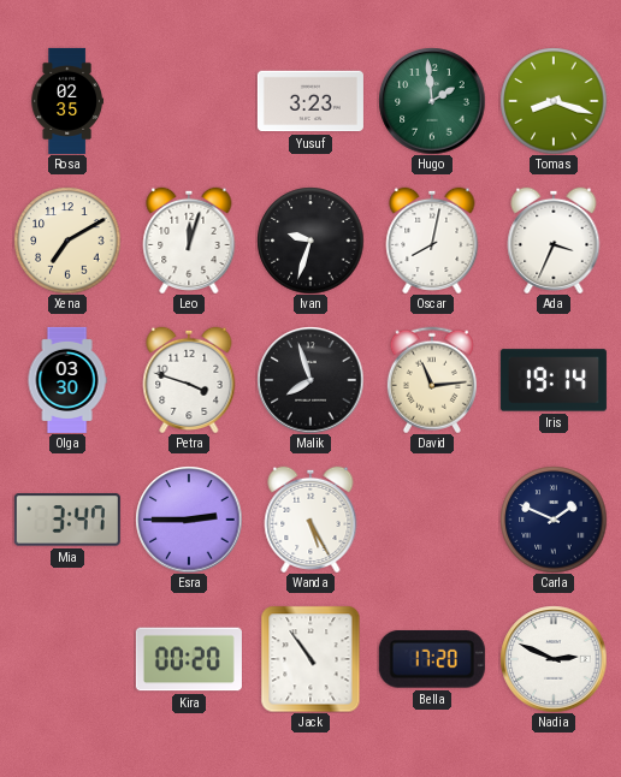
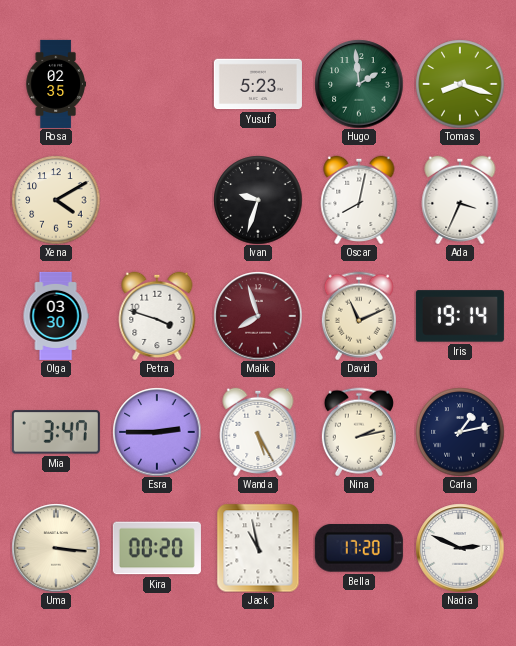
Yusuf: 3:23 -> 5:23 (258, 84)
Xena: 7:10 -> 4:10 (56, 200)
Leo: 12:03 -> none (189, 241)
Malik dial: black -> burgundy (258, 316)
David: 11:14 -> 11:11 (359, 316)
Nina: none -> 2:13 (359, 432)
Carla: 1:49 -> 1:13 (460, 432)
Uma: none -> 3:16 (56, 548)
Jack: 10:54 -> 10:58 (258, 548)
